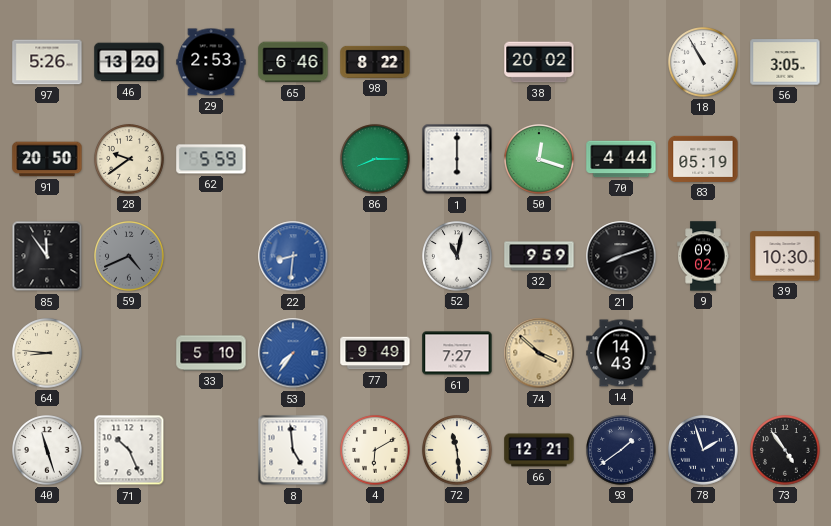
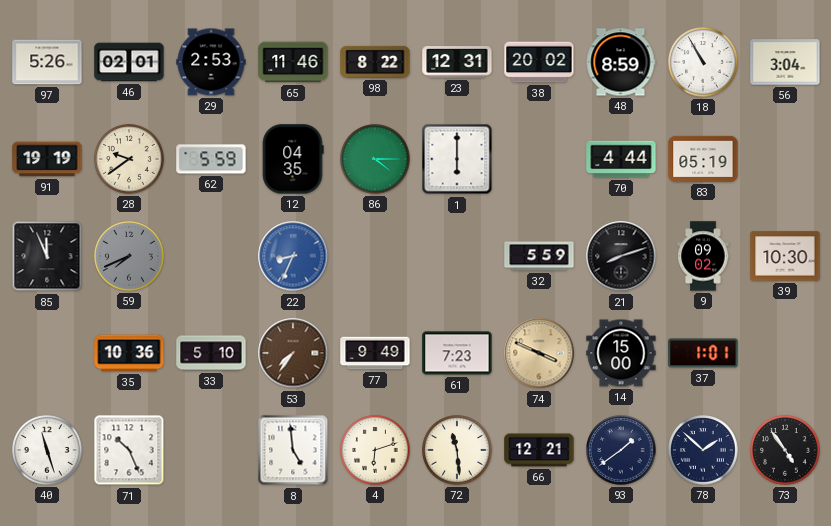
46: 13:20 -> 02:01 (129, 62)
65: 6:46 -> 11:46 (293, 62)
23: none -> 12:31 (457, 62)
48: none -> 8:59 (621, 62)
56: 3:05 -> 3:04 (785, 62)
91: 20:50 -> 19:19 (47, 159)
12: none -> 04:35 (293, 159)
86: 8:15 -> 4:15 (375, 159)
50: 12:18 -> none (539, 159)
85: 11:54 -> 11:56 (47, 256)
59: 4:41 -> 7:41 (129, 256)
22: 8:31 -> 8:34 (293, 256)
52: 11:02 -> none (457, 256)
32: 9:59 -> 5:59 (539, 256)
64: 8:46 -> none (47, 353)
35: none -> 10:36 (129, 353)
53 dial: blue -> brown (293, 353)
61: 7:27 -> 7:23 (457, 353)
74: 3:52 -> 3:49 (539, 353)
14: 14:43 -> 15:00 (621, 353)
37: none -> 1:01 (703, 353)
4: 6:10 -> 6:12 (375, 450)
78: 1:57 -> 1:52 (703, 450)
